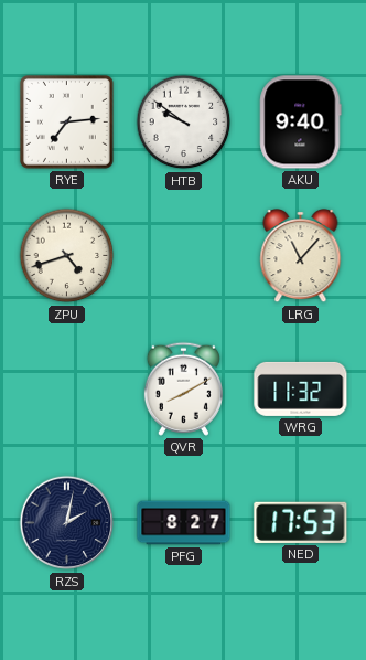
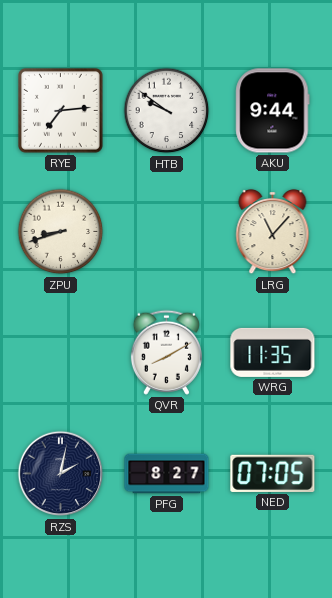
AKU: 9:40 -> 9:44 (273, 111)
ZPU: 4:42 -> 8:42 (61, 232)
WRG: 11:32 -> 11:35 (273, 352)
NED: 17:53 -> 07:05 (273, 473)
